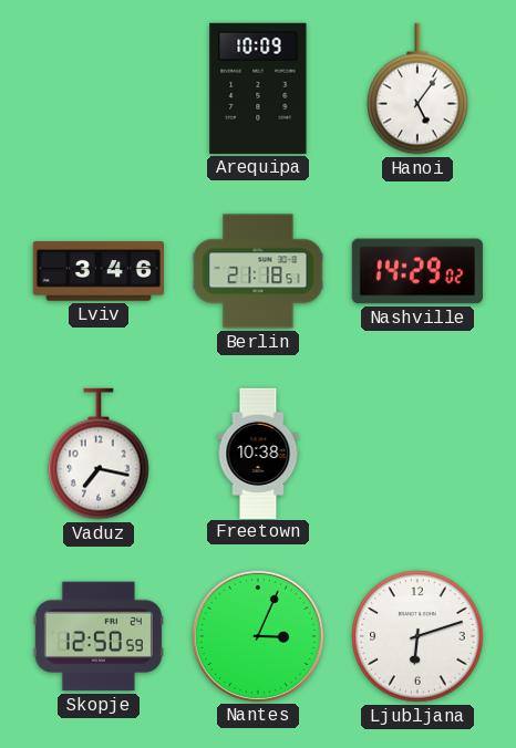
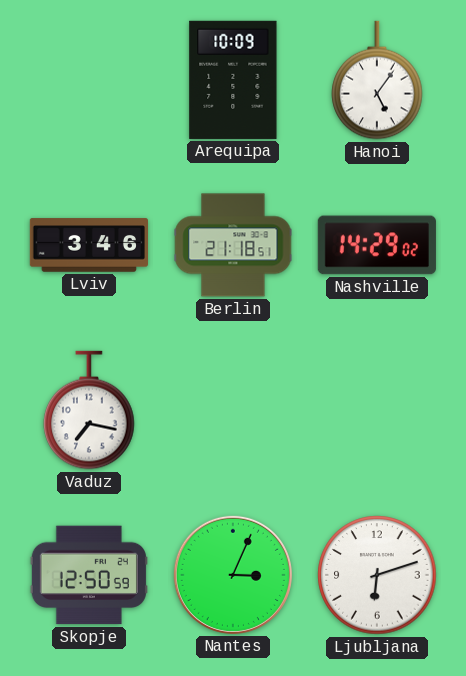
Freetown: 10:38 -> none (258, 453)
